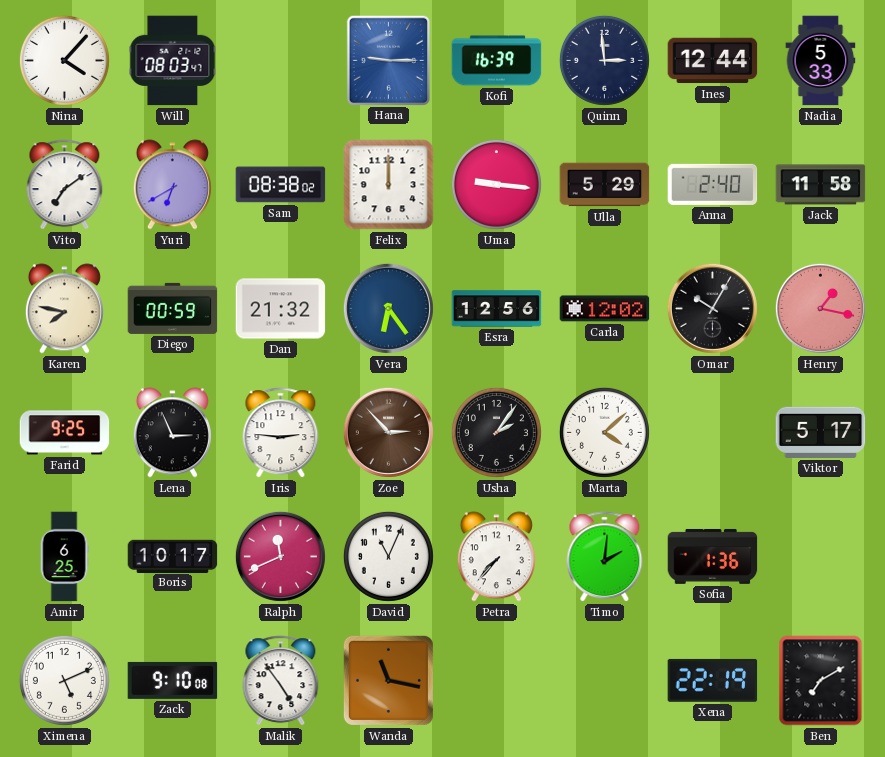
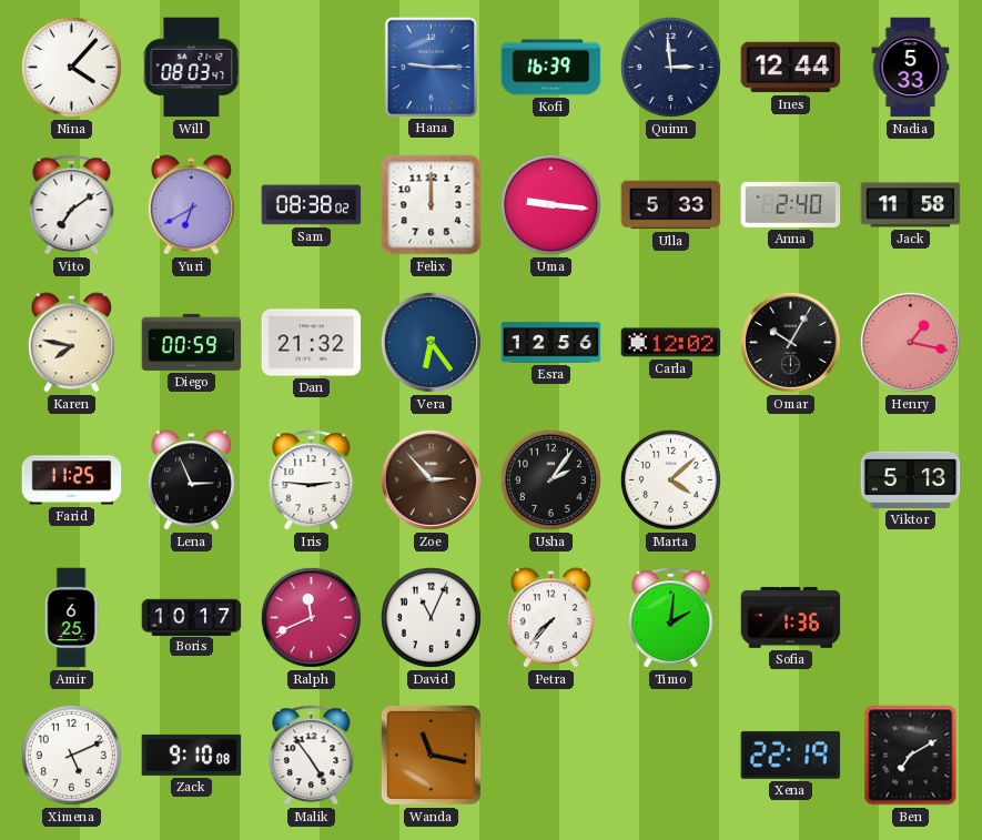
Ulla: 5:29 -> 5:33 (671, 205)
Farid: 9:25 -> 11:25 (72, 480)
Viktor: 5:17 -> 5:13 (911, 479)
